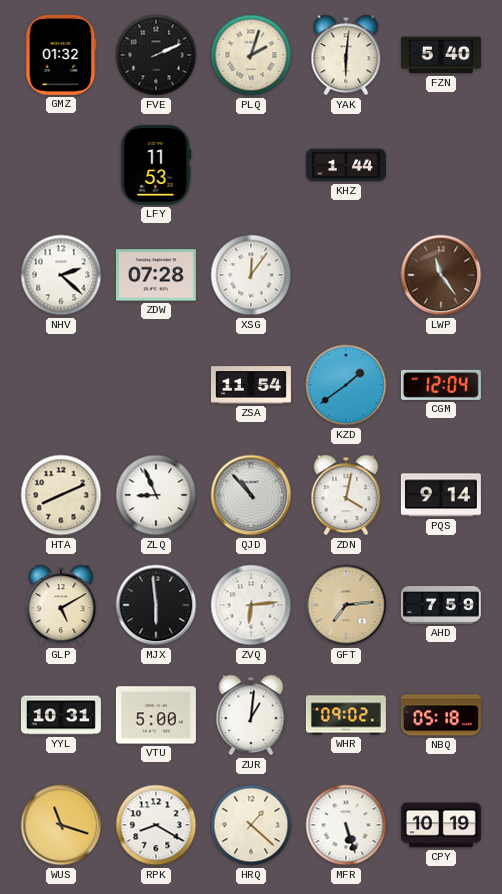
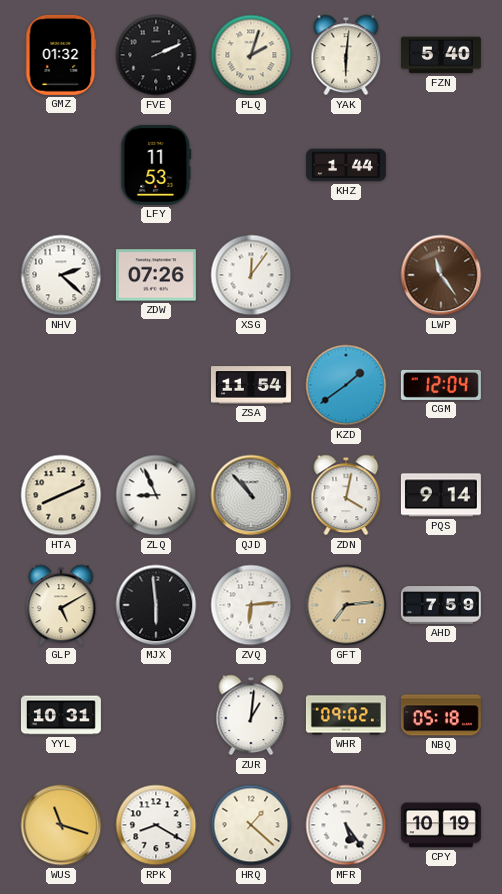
ZDW: 07:28 -> 07:26 (156, 275)
VTU: 5:00 -> none (156, 715)
MFR: 5:27 -> 5:24 (346, 825)
